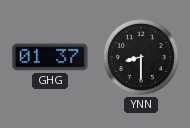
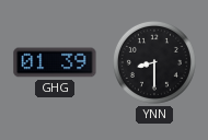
GHG: 01:37 -> 01:39 (55, 62)
